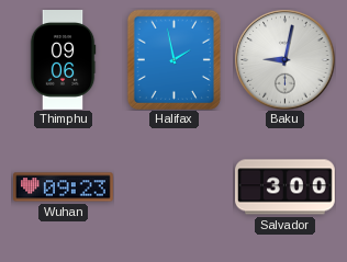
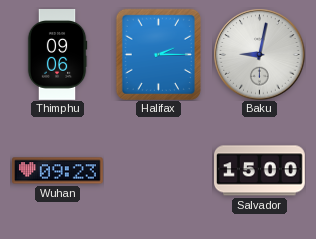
Halifax: 1:58 -> 2:15 (158, 54)
Salvador: 3:00 -> 15:00 (260, 171)
